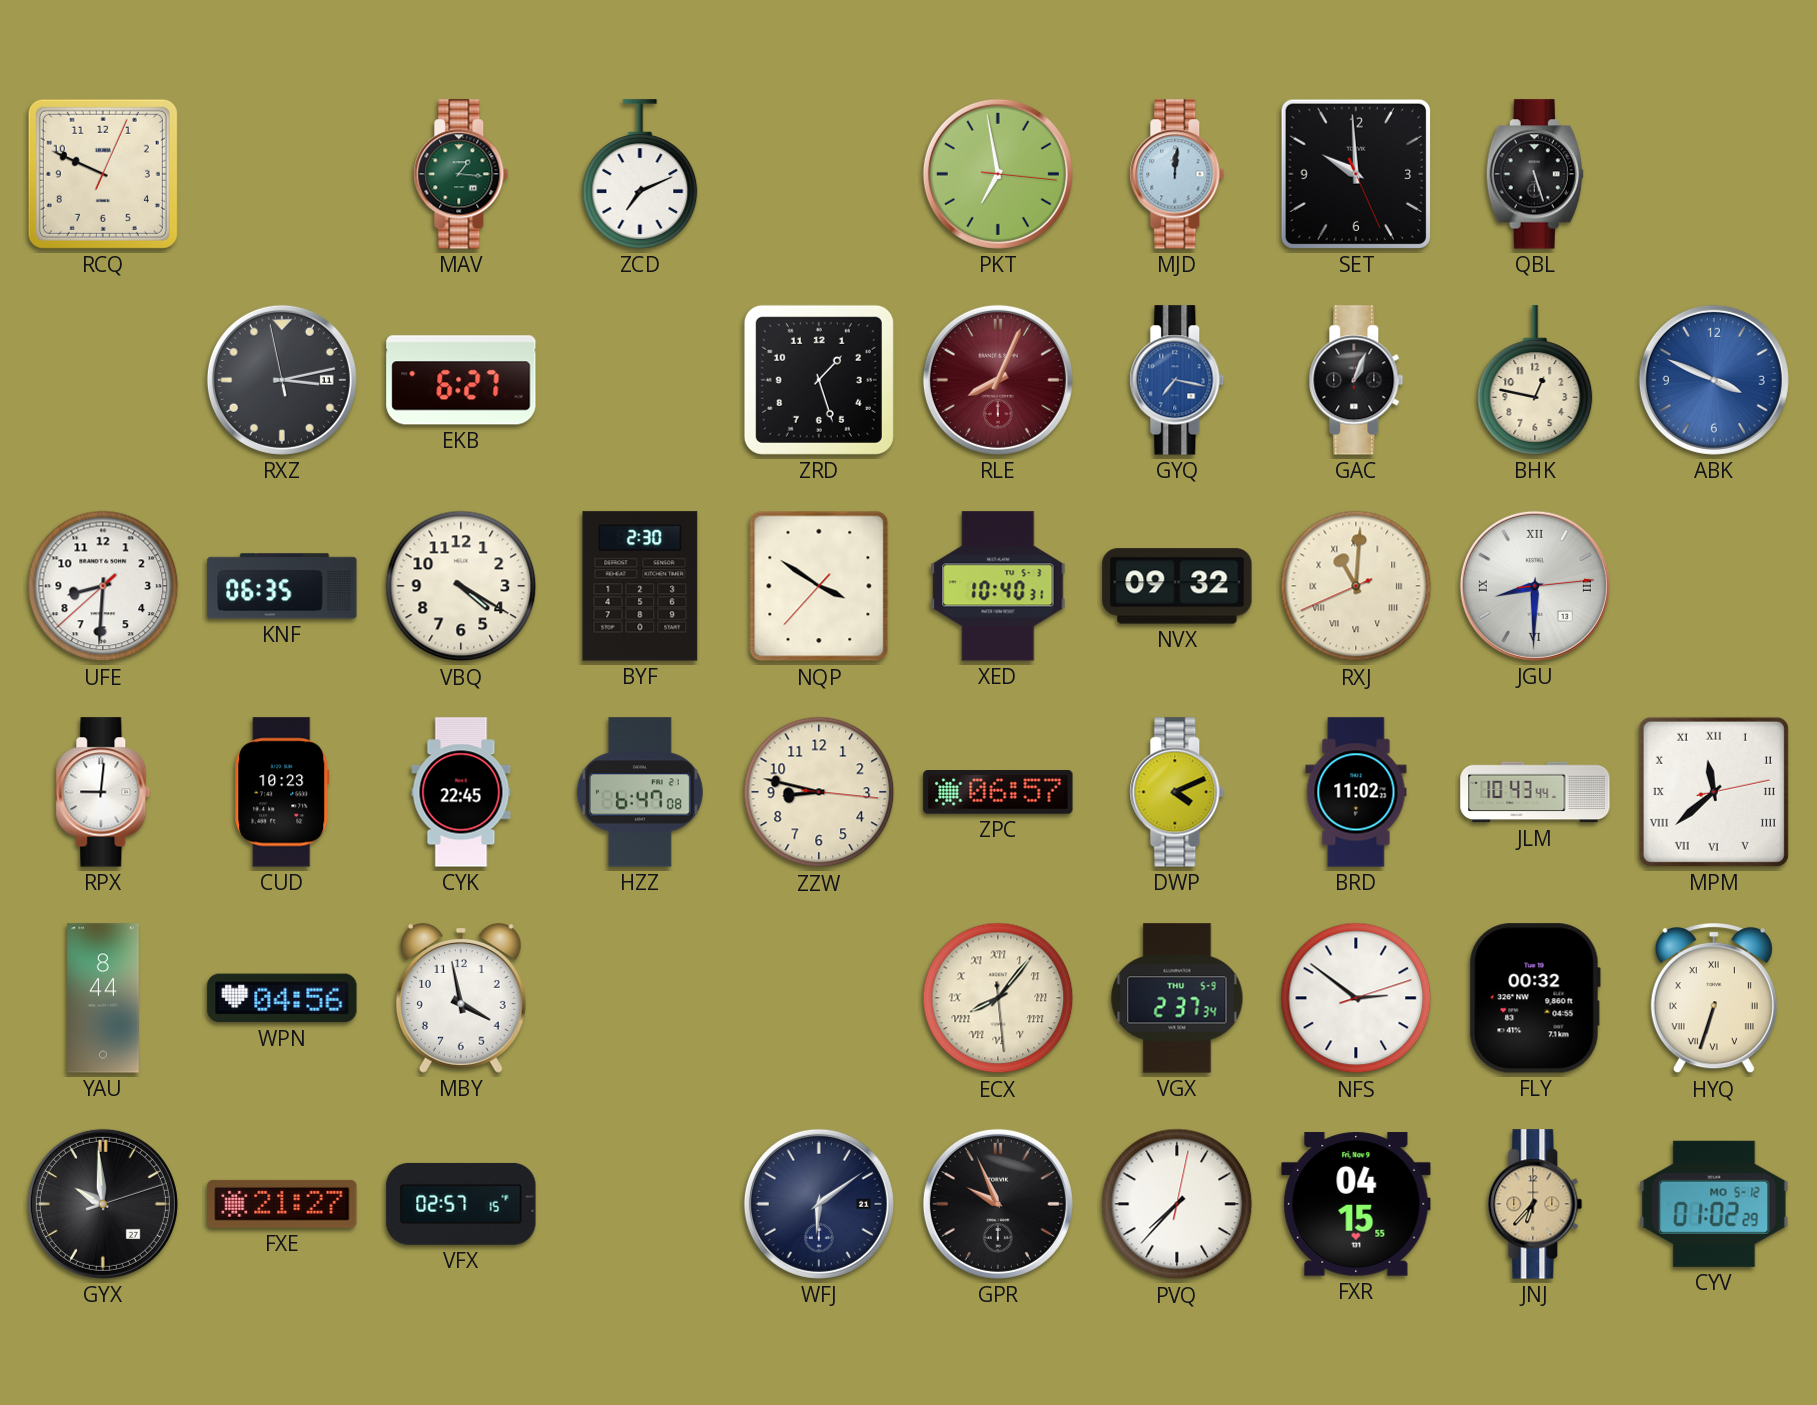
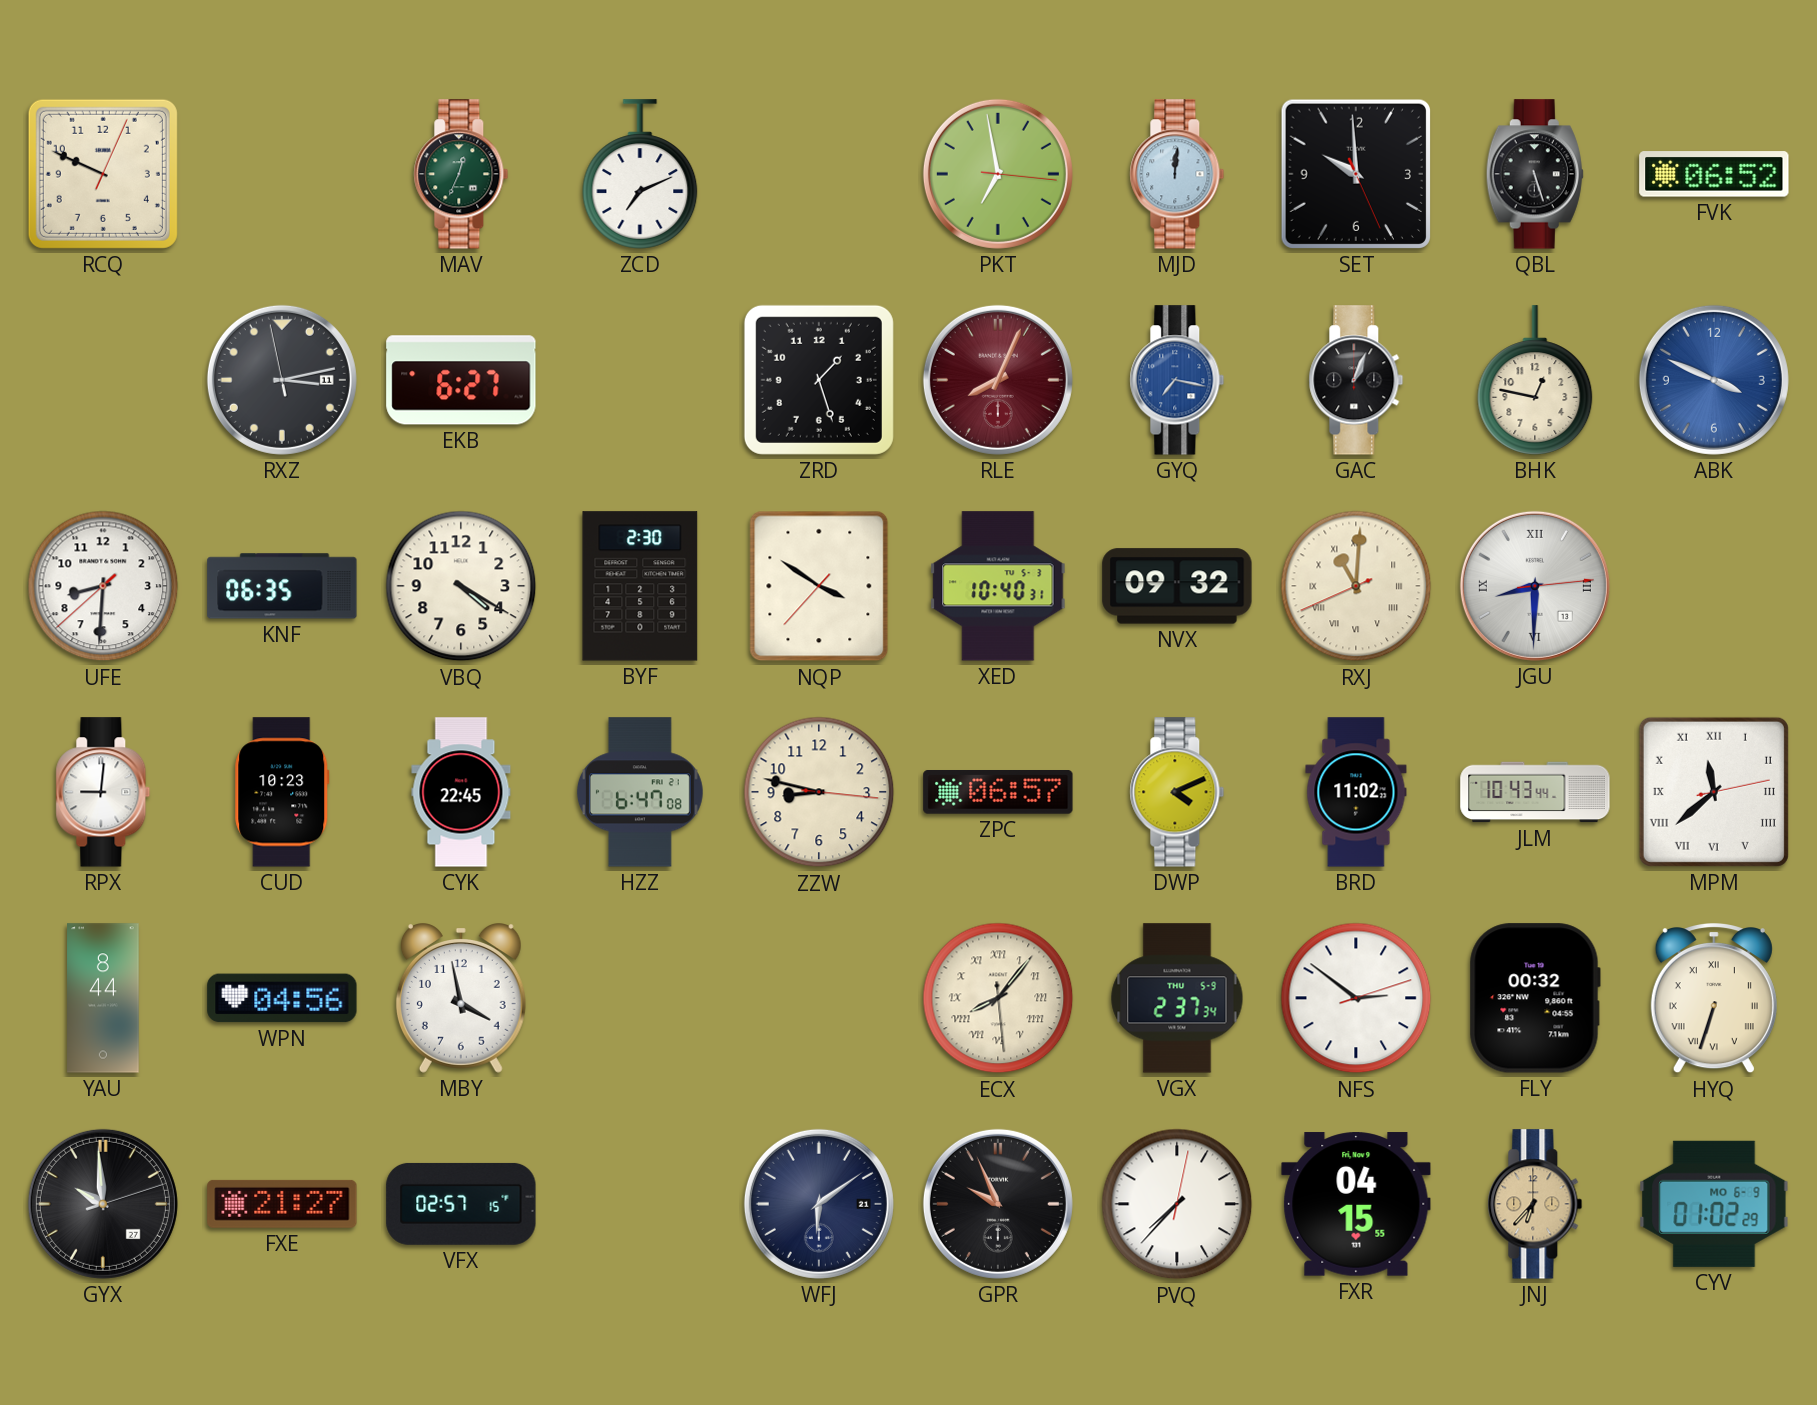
MAV: 1:16 -> 12:34 (461, 174)
FVK: none -> 06:52 (1714, 174)
CYV date: MO 5-12 -> MO 6-9 (1714, 1204)
